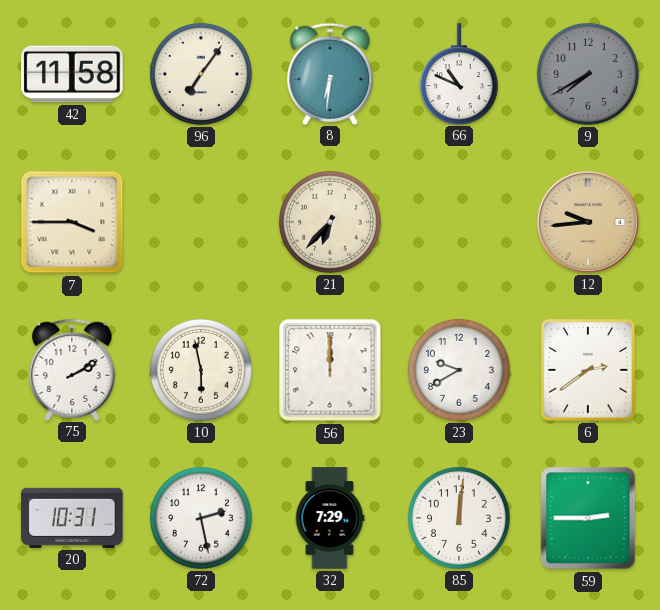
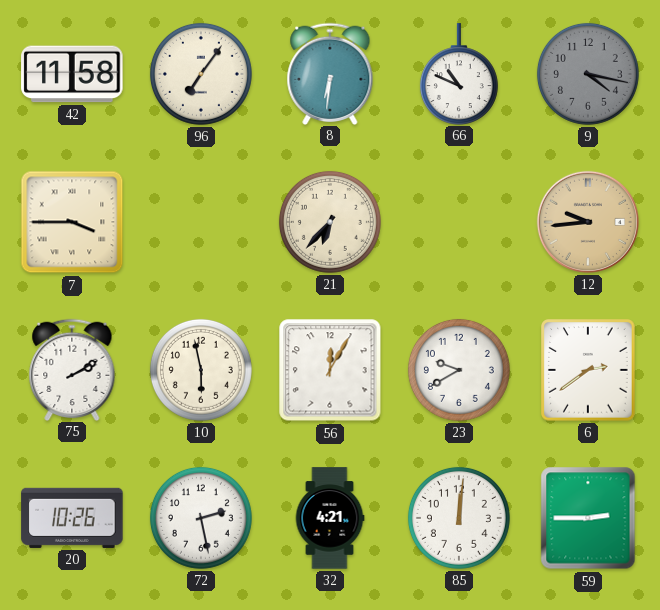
9: 7:40 -> 4:17 (588, 74)
56: 12:00 -> 12:05 (330, 370)
20: 10:31 -> 10:26 (72, 518)
32: 7:29 -> 4:21 (330, 518)
